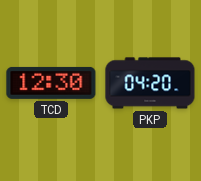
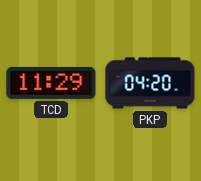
TCD: 12:30 -> 11:29 (51, 83)
